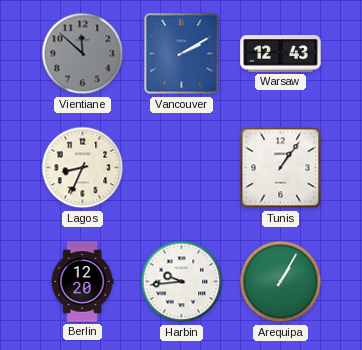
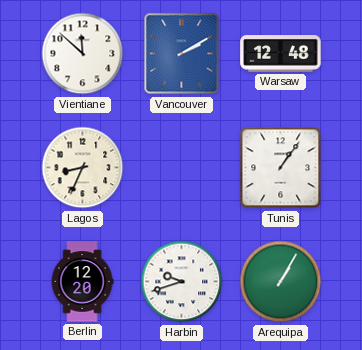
Vientiane dial: grey -> white (83, 54)
Warsaw: 12:43 -> 12:48 (281, 54)
Harbin: 9:44 -> 9:42 (182, 282)
